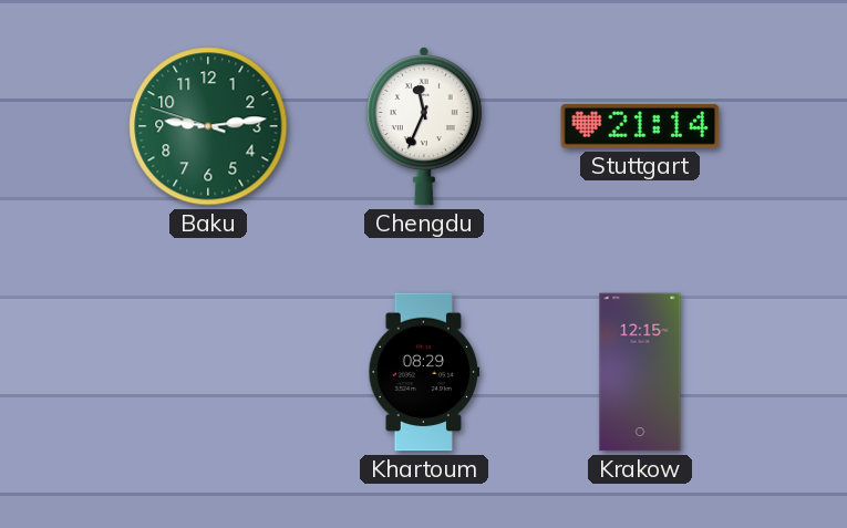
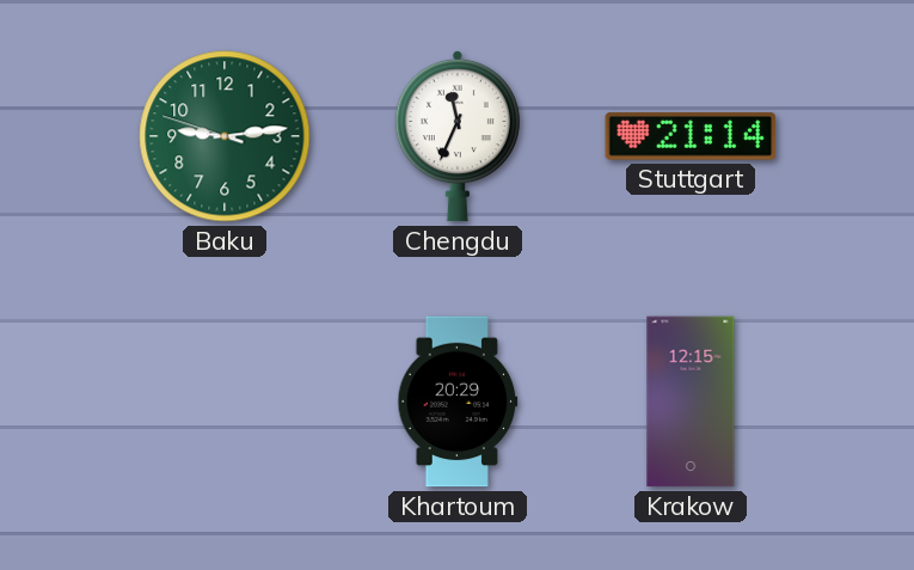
Khartoum: 08:29 -> 20:29 (458, 402)
